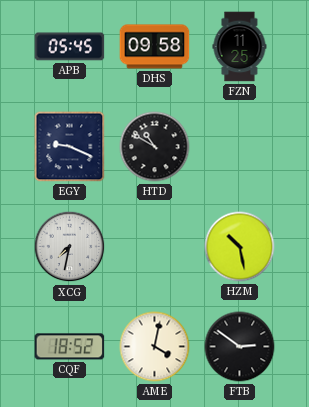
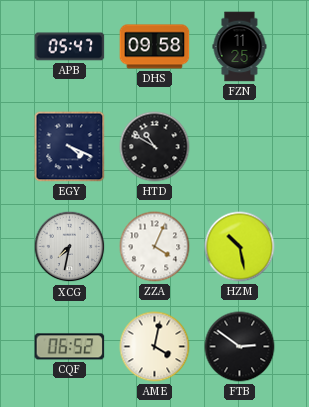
APB: 05:45 -> 05:47 (70, 47)
EGY: 9:19 -> 4:19 (70, 147)
ZZA: none -> 4:04 (155, 247)
CQF: 18:52 -> 06:52 (70, 347)
